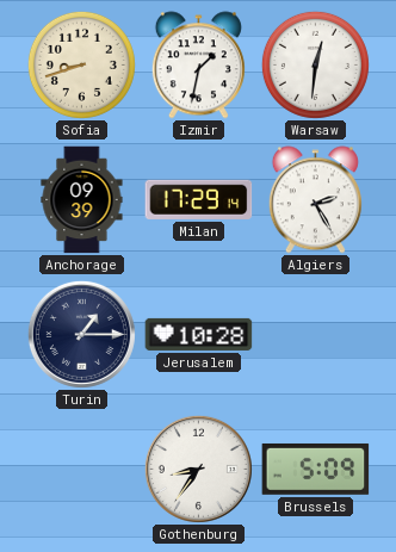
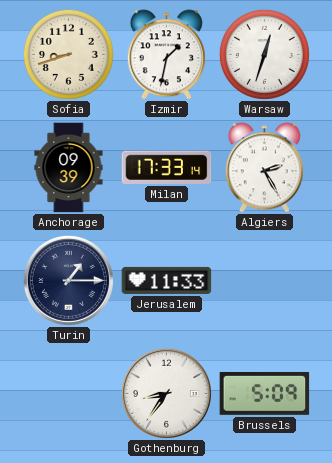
Warsaw: 12:31 -> 12:33 (264, 54)
Milan: 17:29 -> 17:33 (167, 167)
Jerusalem: 10:28 -> 11:33 (167, 280)
